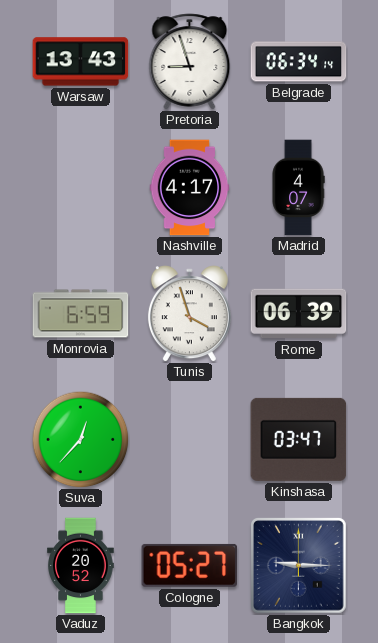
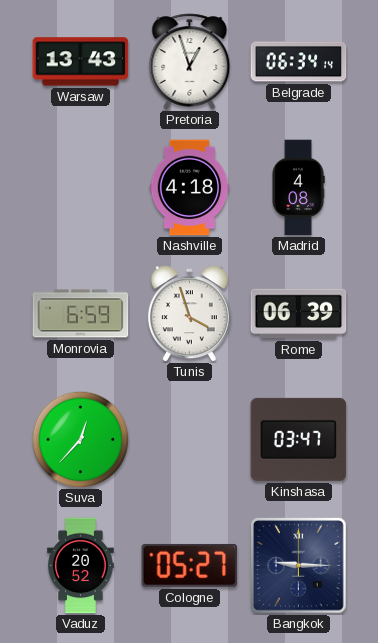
Pretoria: 8:57 -> 12:57 (190, 62)
Nashville: 4:17 -> 4:18 (190, 188)
Madrid: 4:07 -> 4:08 (298, 188)
